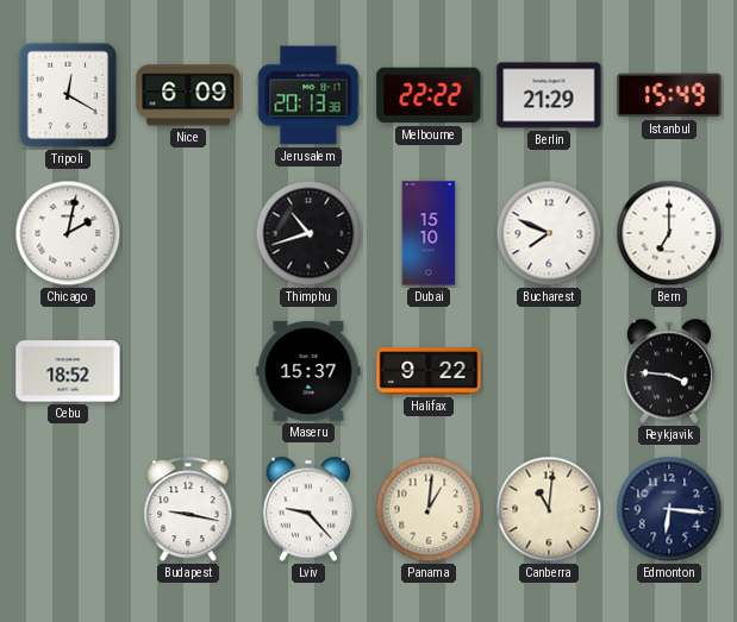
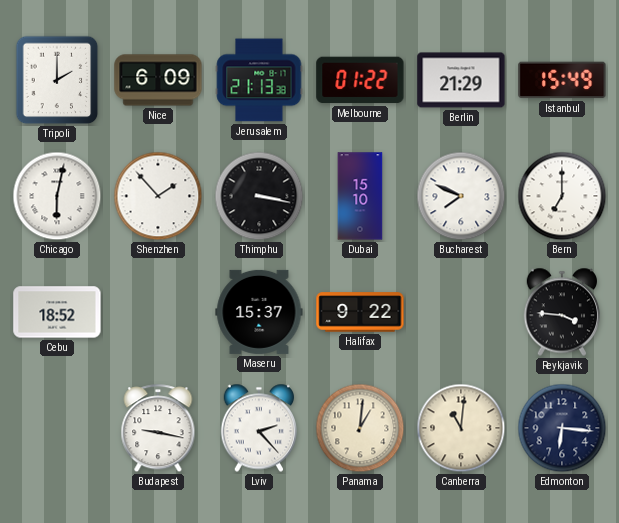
Tripoli: 12:20 -> 2:00 (57, 80)
Jerusalem: 20:13 -> 21:13 (259, 80)
Melbourne: 22:22 -> 01:22 (360, 80)
Chicago: 2:02 -> 6:02 (57, 196)
Shenzhen: none -> 1:53 (158, 196)
Thimphu: 10:42 -> 3:17 (259, 196)
Lviv: 9:23 -> 2:23 (259, 428)
